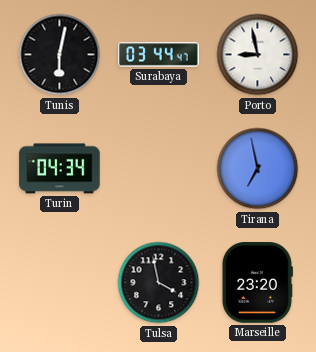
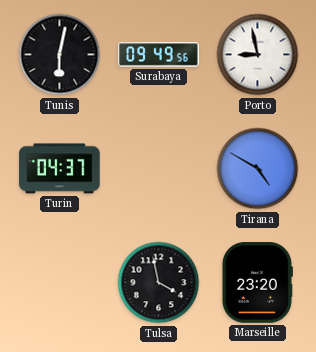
Surabaya: 03:44 -> 09:49 (159, 55)
Turin: 04:34 -> 04:37 (60, 169)
Tirana: 6:58 -> 4:50 (258, 169)
